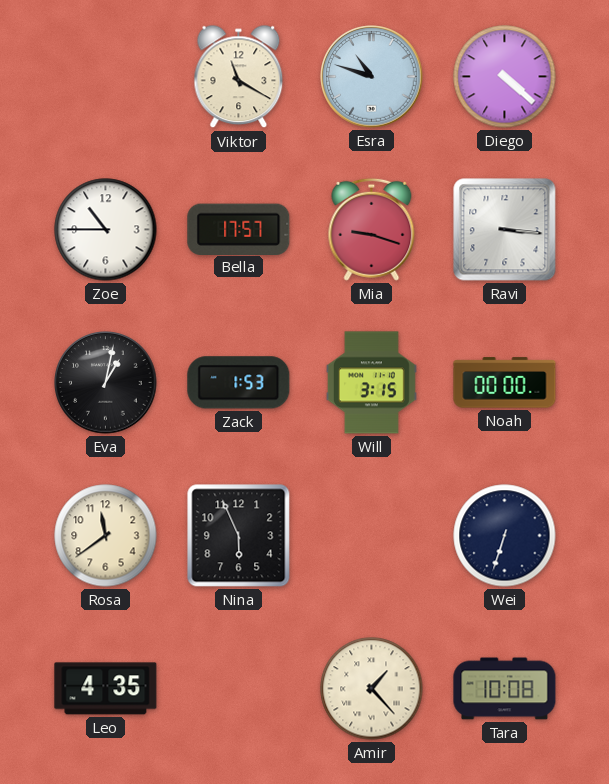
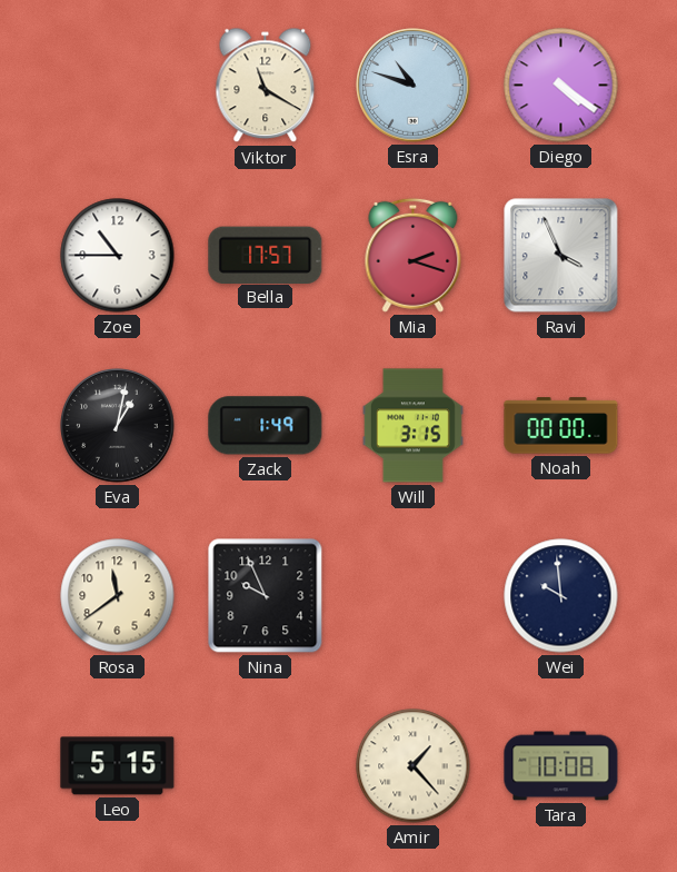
Diego: 4:22 -> 4:21 (561, 86)
Mia: 9:18 -> 2:18 (414, 255)
Ravi: 3:16 -> 3:56 (561, 256)
Zack: 1:53 -> 1:49 (266, 426)
Nina: 5:56 -> 9:56 (266, 596)
Wei: 6:33 -> 9:59 (561, 596)
Leo: 4:35 -> 5:15 (118, 766)
